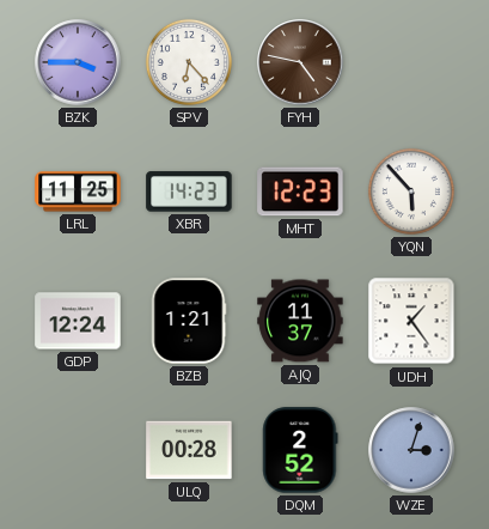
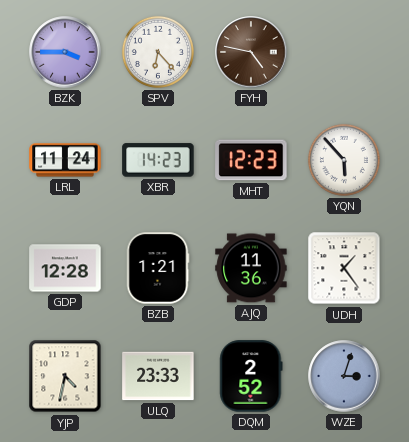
LRL: 11:25 -> 11:24 (65, 160)
GDP: 12:24 -> 12:28 (65, 268)
AJQ: 11:37 -> 11:36 (251, 268)
YJP: none -> 4:32 (65, 376)
ULQ: 00:28 -> 23:33 (158, 376)
